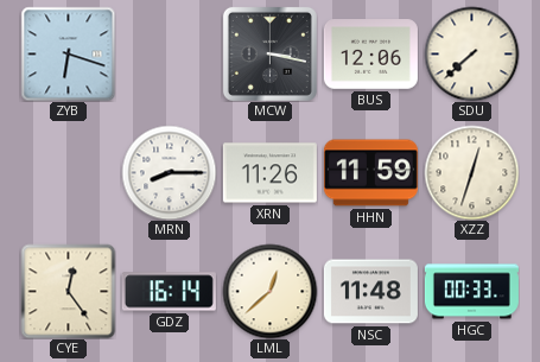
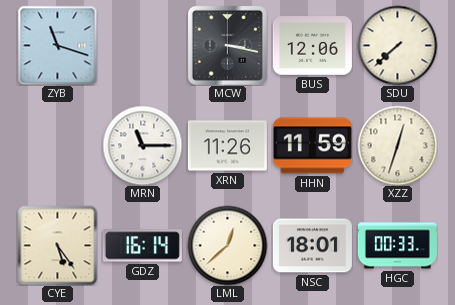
ZYB: 6:18 -> 11:18 (57, 45)
MRN: 8:15 -> 11:15 (142, 145)
CYE: 12:24 -> 5:24 (57, 245)
NSC: 11:48 -> 18:01 (312, 246)
